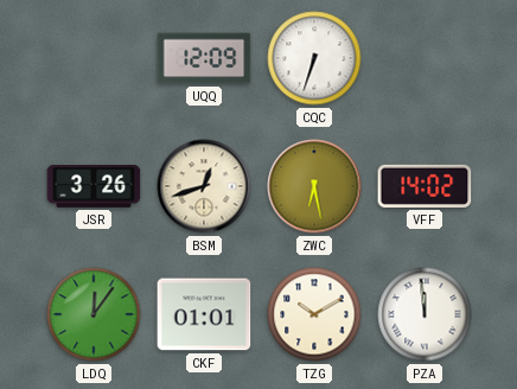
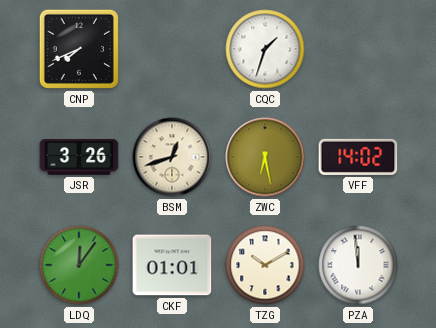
CNP: none -> 7:41 (79, 49)
UQQ: 12:09 -> none (204, 58)
CQC: 6:33 -> 1:33 (265, 49)
